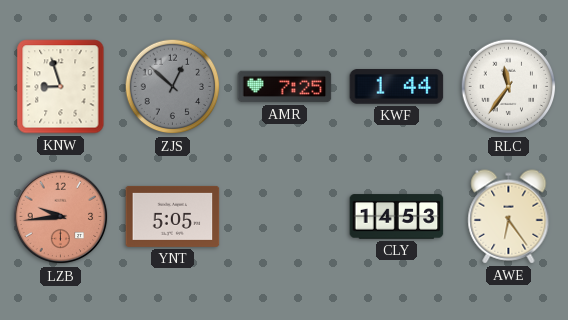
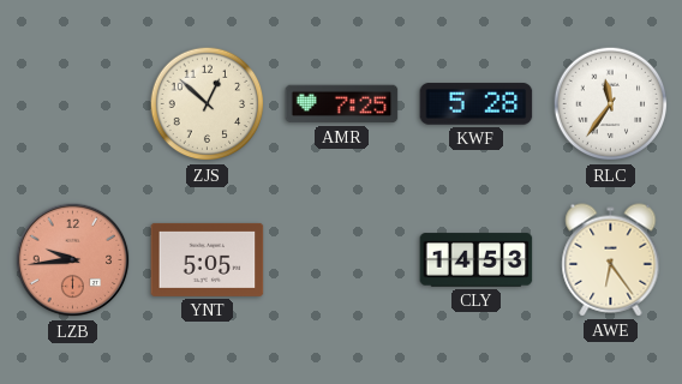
KNW: 8:57 -> none (61, 87)
ZJS dial: grey -> cream (208, 104)
KWF: 1:44 -> 5:28 (477, 104)
